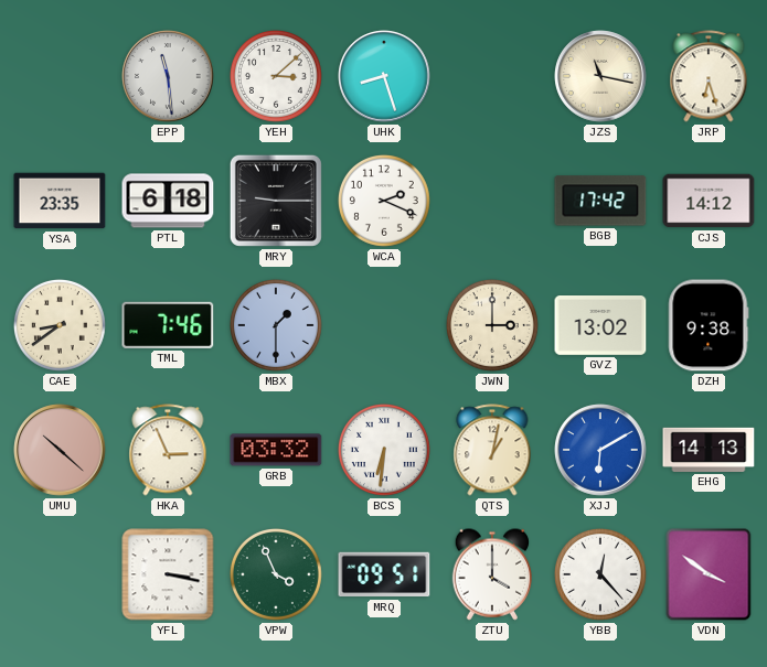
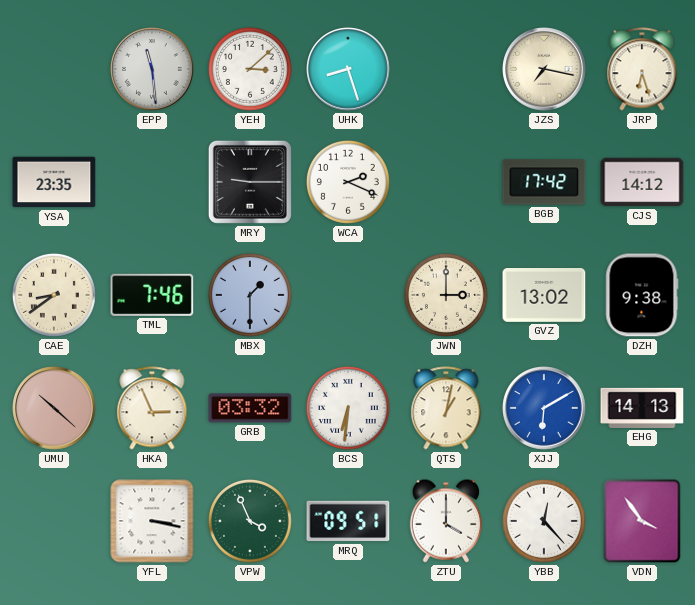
JZS: 11:17 -> 7:17 (544, 69)
PTL: 6:18 -> none (168, 201)
VDN: 3:51 -> 3:54 (642, 521)
